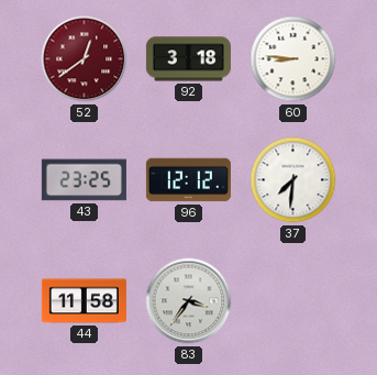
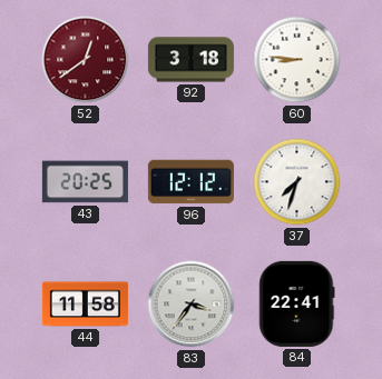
43: 23:25 -> 20:25 (85, 182)
37: 7:31 -> 7:33 (297, 182)
84: none -> 22:41 (297, 303)
